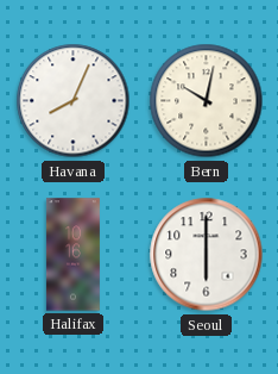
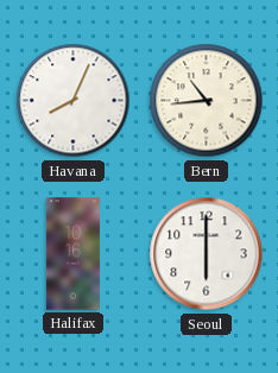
Bern: 10:02 -> 10:44 (207, 101)
